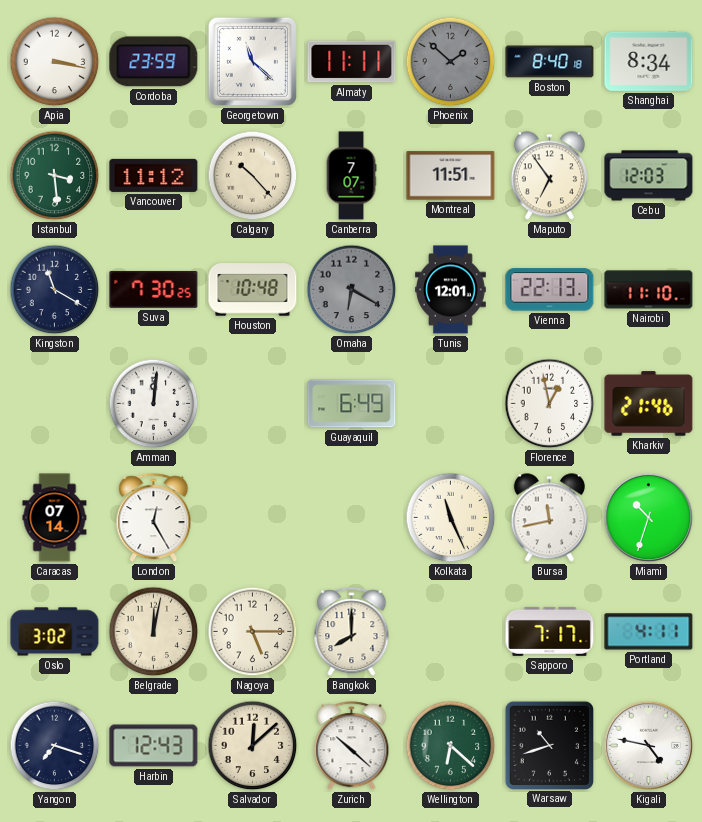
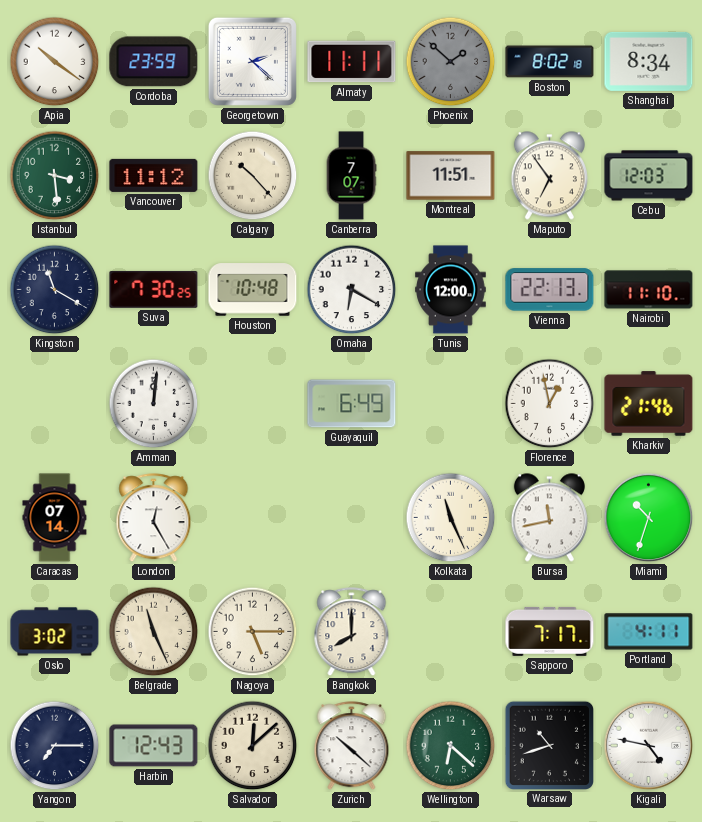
Apia: 3:17 -> 10:21 (55, 62)
Georgetown: 11:22 -> 2:22 (252, 61)
Boston: 8:40 -> 8:02 (550, 62)
Omaha dial: grey -> white (352, 290)
Tunis: 12:01 -> 12:00 (451, 290)
Belgrade: 12:02 -> 11:26 (154, 632)
Yangon: 7:18 -> 7:15 (55, 746)
